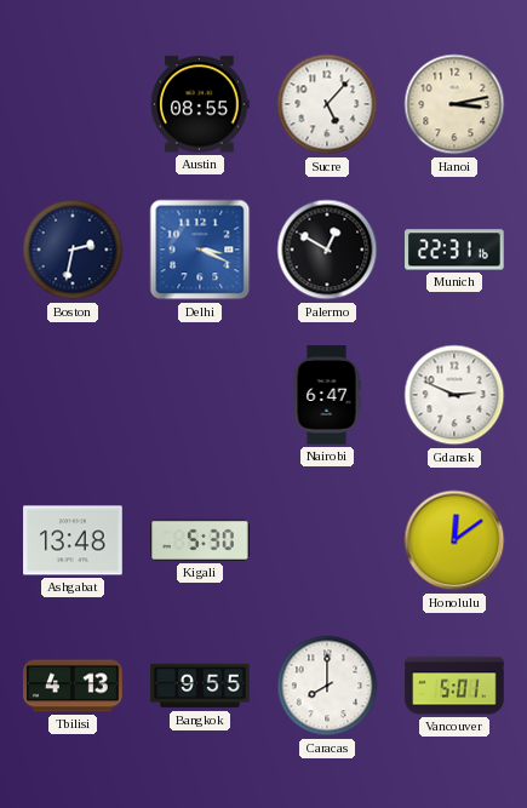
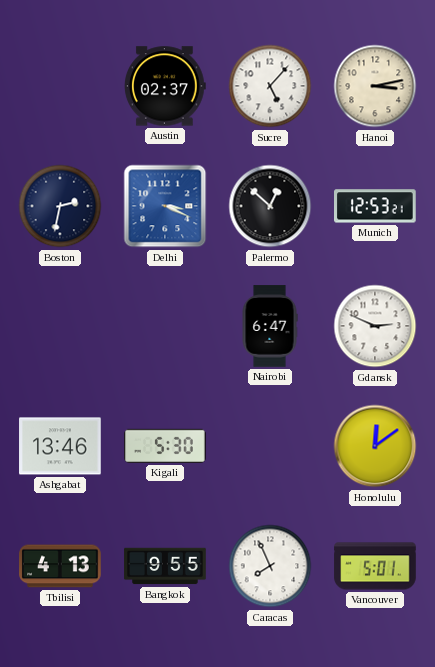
Austin: 08:55 -> 02:37 (166, 86)
Palermo: 12:50 -> 12:52 (270, 206)
Munich: 22:31 -> 12:53 (375, 206)
Ashgabat: 13:48 -> 13:46 (60, 446)
Caracas: 8:00 -> 7:56 (270, 566)
